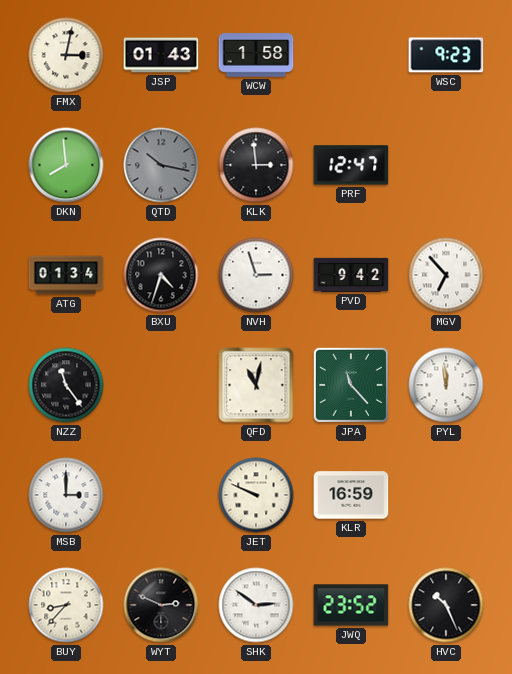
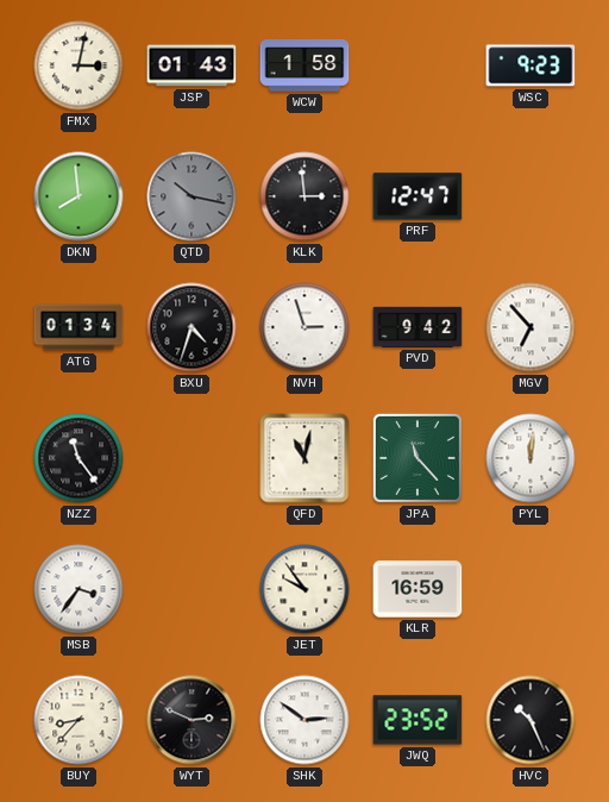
PYL: 11:59 -> 12:01 (530, 458)
MSB: 3:00 -> 3:36 (79, 589)
JET: 9:49 -> 9:54 (304, 589)
